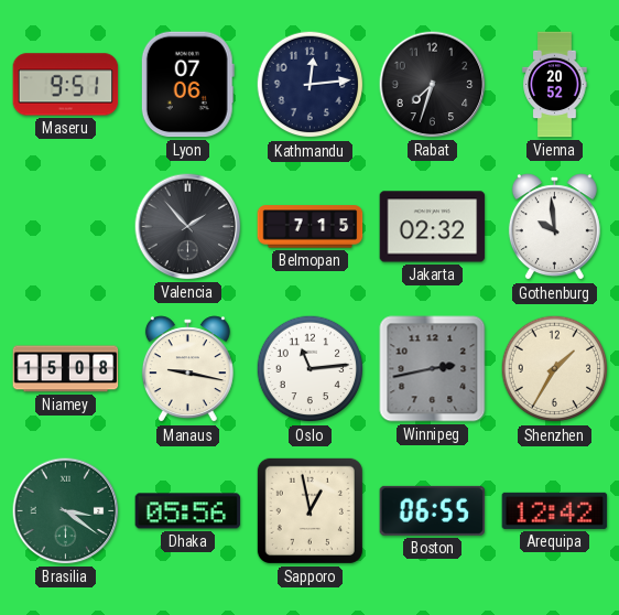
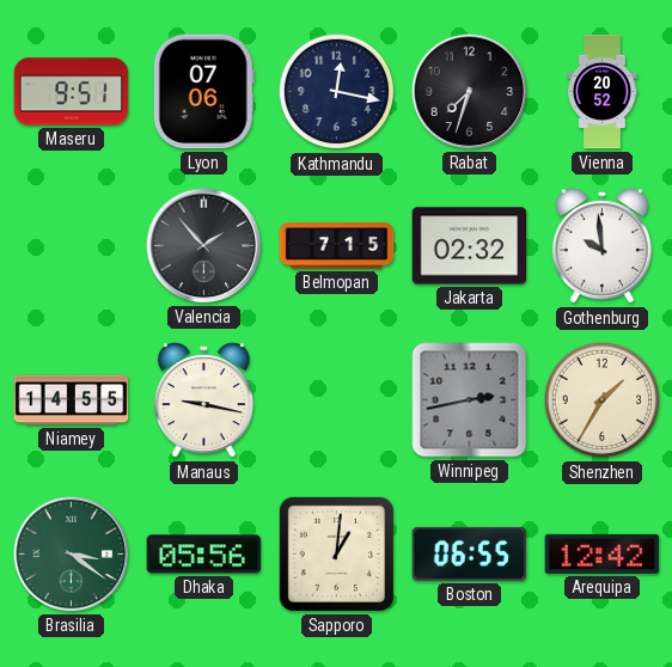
Kathmandu: 12:14 -> 12:17 (337, 92)
Niamey: 15:08 -> 14:55 (72, 400)
Oslo: 11:14 -> none (311, 369)
Sapporo: 12:58 -> 1:01 (336, 553)
